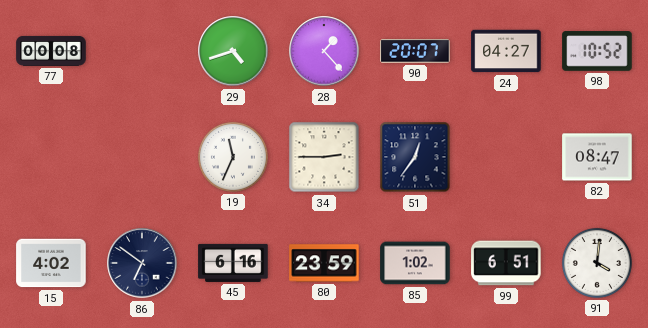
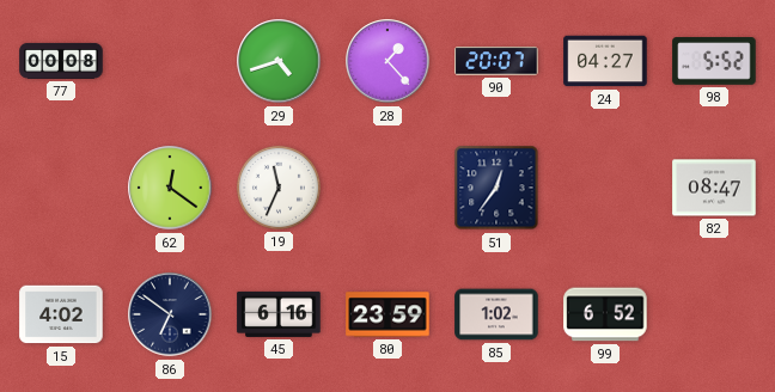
98: 10:52 -> 5:52 (714, 61)
62: none -> 12:21 (170, 188)
34: 2:45 -> none (324, 157)
99: 6:51 -> 6:52 (605, 314)
91: 4:01 -> none (597, 263)
